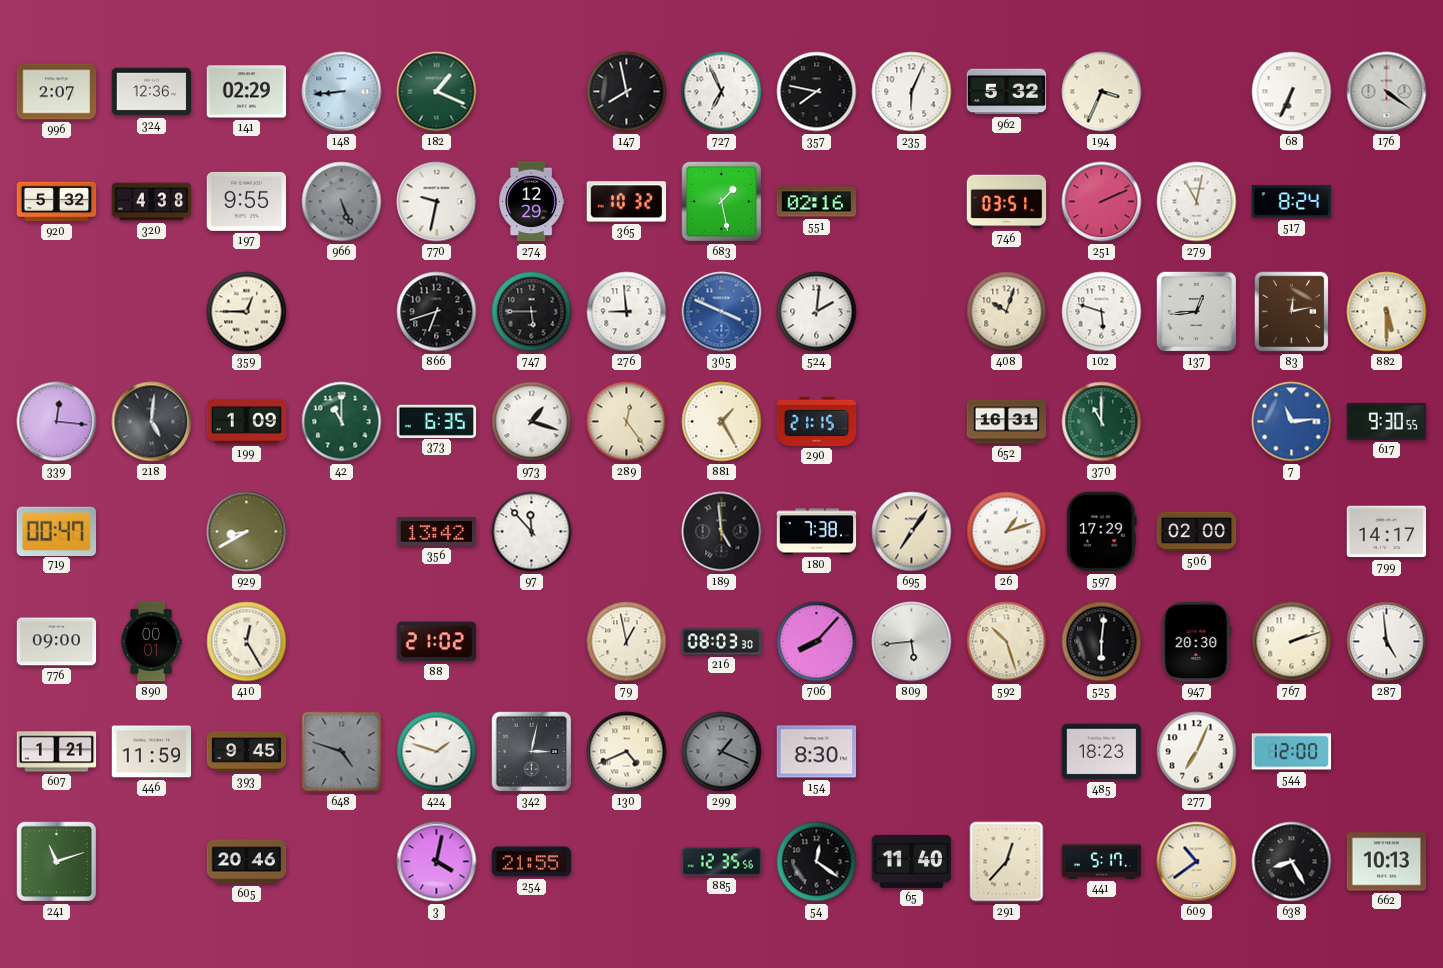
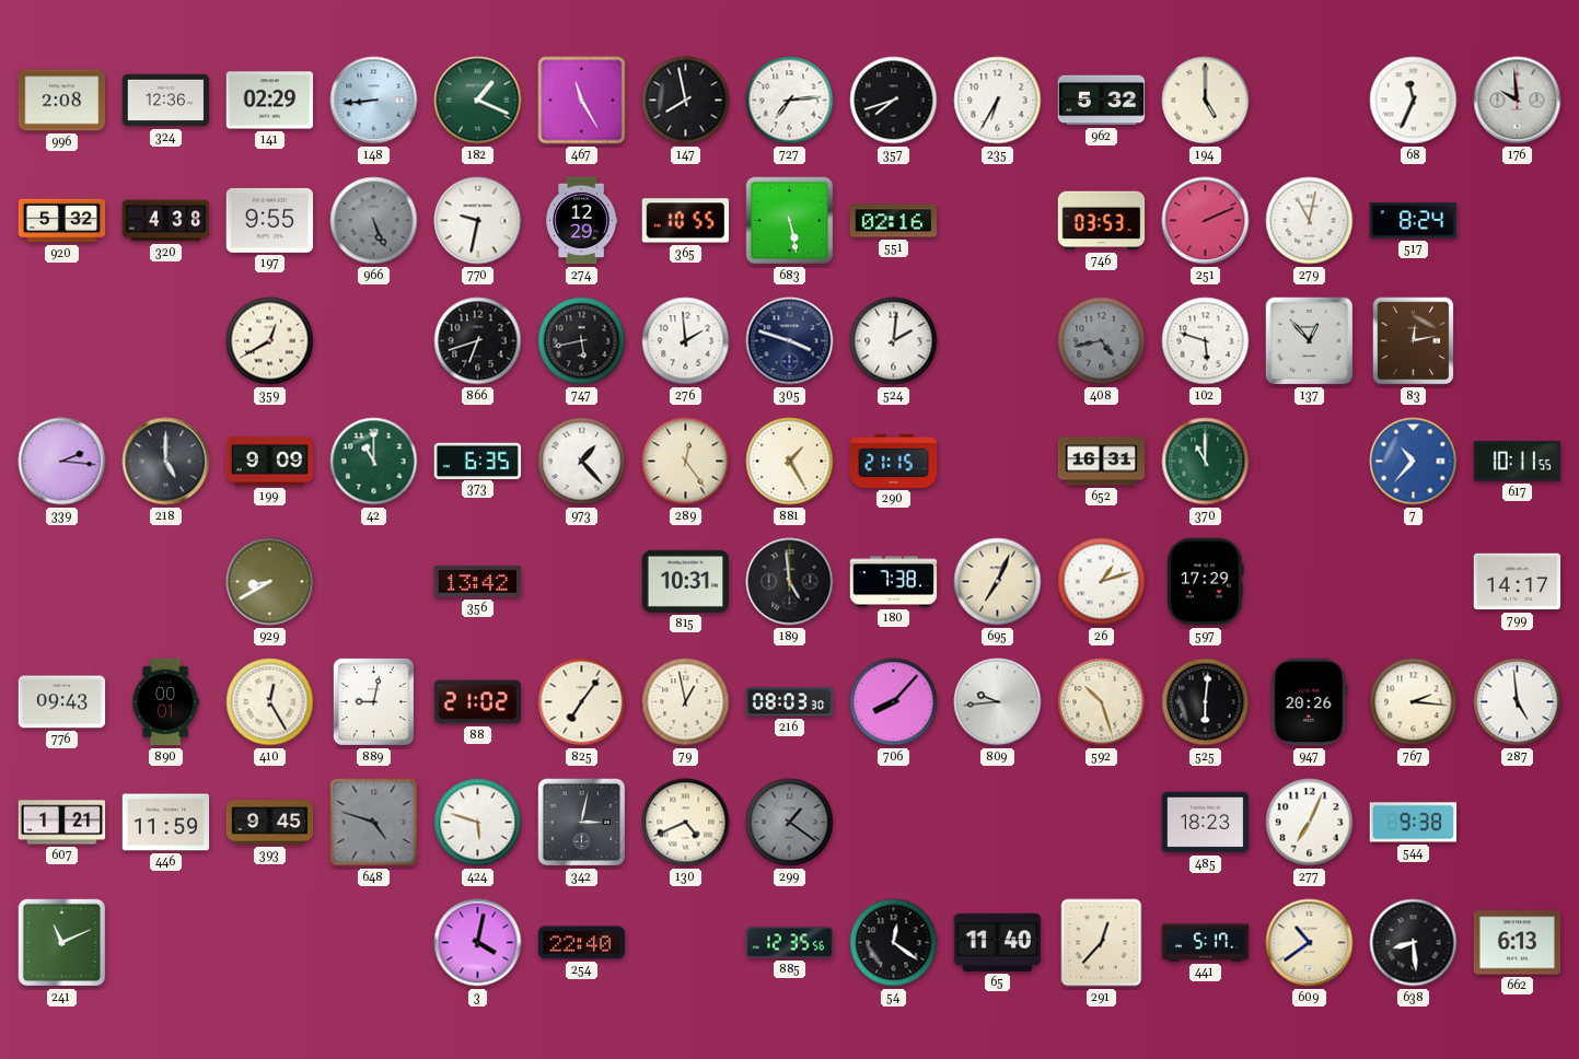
996: 2:07 -> 2:08 (62, 101)
467: none -> 11:25 (582, 101)
727: 6:56 -> 7:14 (790, 101)
357: 7:47 -> 7:42 (894, 101)
235: 6:04 -> 6:35 (998, 101)
194: 3:34 -> 5:00 (1206, 101)
68: 6:34 -> 11:34 (1414, 101)
176: 4:21 -> 9:59 (1518, 101)
365: 10:32 -> 10:55 (686, 221)
683: 1:28 -> 5:28 (790, 221)
746: 03:51 -> 03:53 (1102, 221)
359: 12:45 -> 12:40 (270, 341)
747: 5:45 -> 5:43 (582, 341)
276: 8:59 -> 1:59 (686, 341)
305: 3:49 -> 3:48 (790, 341)
305 dial: blue -> navy (790, 341)
408: 10:03 -> 4:43 (1102, 341)
408 dial: cream -> grey (1102, 341)
137: 12:44 -> 12:53 (1310, 341)
882: 5:30 -> none (1387, 312)
339: 12:16 -> 2:16 (62, 462)
218: 5:01 -> 5:00 (166, 462)
199: 1:09 -> 9:09 (270, 462)
973: 1:18 -> 1:23 (582, 462)
7: 11:14 -> 10:37 (1414, 462)
617: 9:30 -> 10:11 (1518, 462)
719: 00:47 -> none (56, 531)
97: 11:53 -> none (532, 532)
815: none -> 10:31 (686, 581)
695: 7:06 -> 7:04 (998, 582)
506: 02:00 -> none (1197, 532)
776: 09:00 -> 09:43 (62, 702)
889: none -> 9:02 (373, 701)
825: none -> 7:06 (582, 702)
809: 5:44 -> 9:44 (998, 702)
947: 20:30 -> 20:26 (1310, 702)
767: 2:12 -> 2:16 (1414, 702)
424: 1:48 -> 5:48 (478, 823)
299: 1:19 -> 1:21 (790, 823)
154: 8:30 -> none (817, 752)
544: 12:00 -> 9:38 (1414, 823)
241: 11:12 -> 11:11 (62, 943)
605: 20:46 -> none (247, 862)
254: 21:55 -> 22:40 (582, 943)
638: 8:25 -> 8:29 (1414, 943)
662: 10:13 -> 6:13 (1518, 943)
